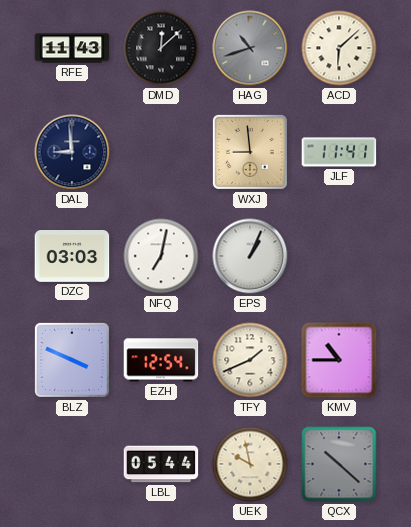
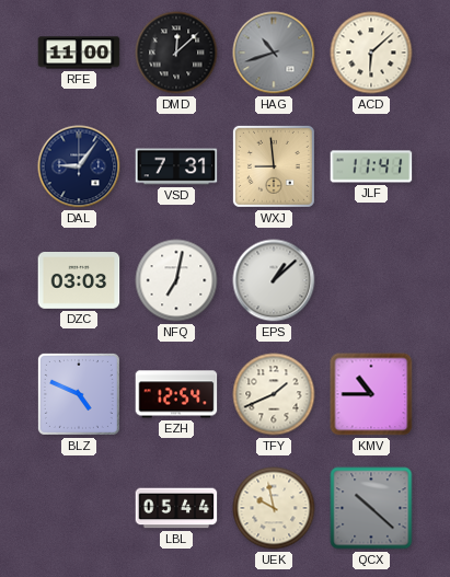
RFE: 11:43 -> 11:00 (79, 53)
DAL: 8:59 -> 9:06 (79, 166)
VSD: none -> 7:31 (176, 166)
EPS: 1:04 -> 1:08 (274, 280)
BLZ: 3:49 -> 4:49 (79, 394)
